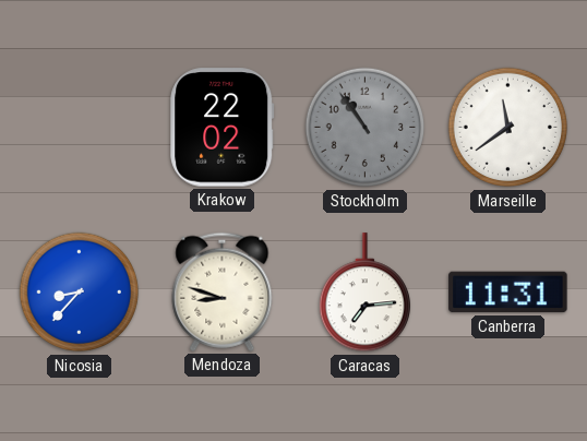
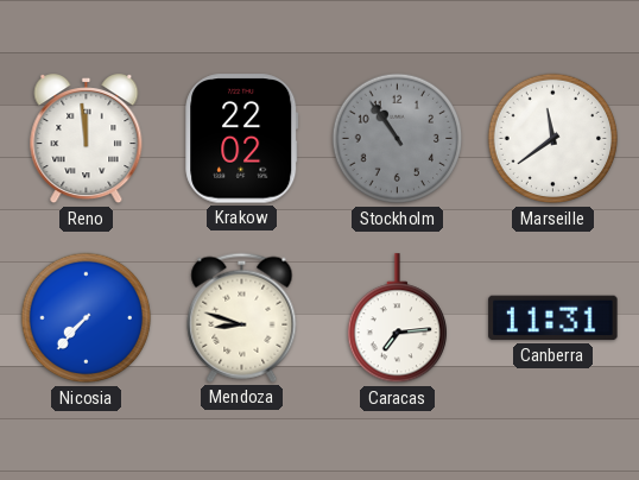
Reno: none -> 11:59 (87, 139)
Nicosia: 8:37 -> 7:37 (87, 318)
